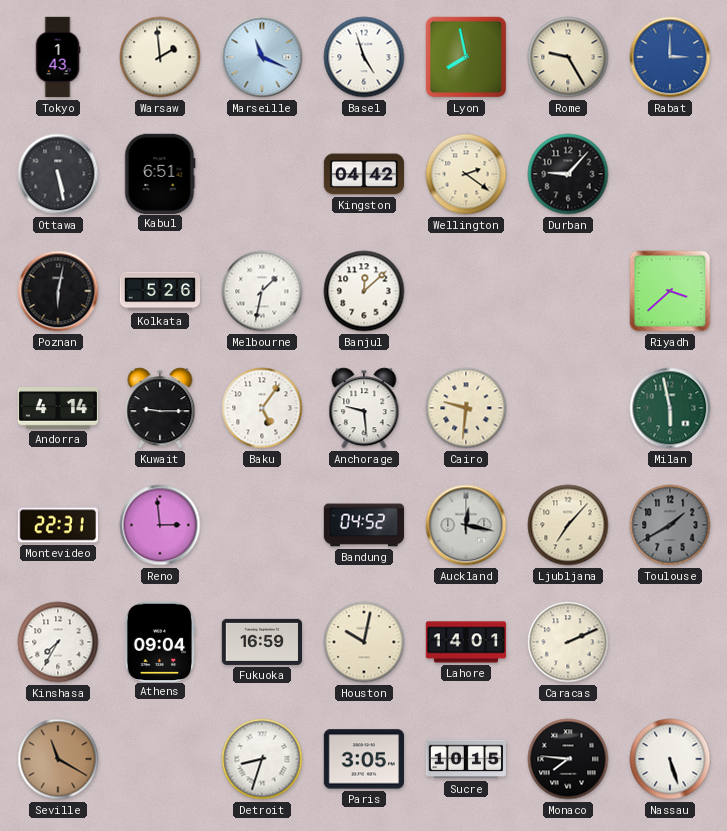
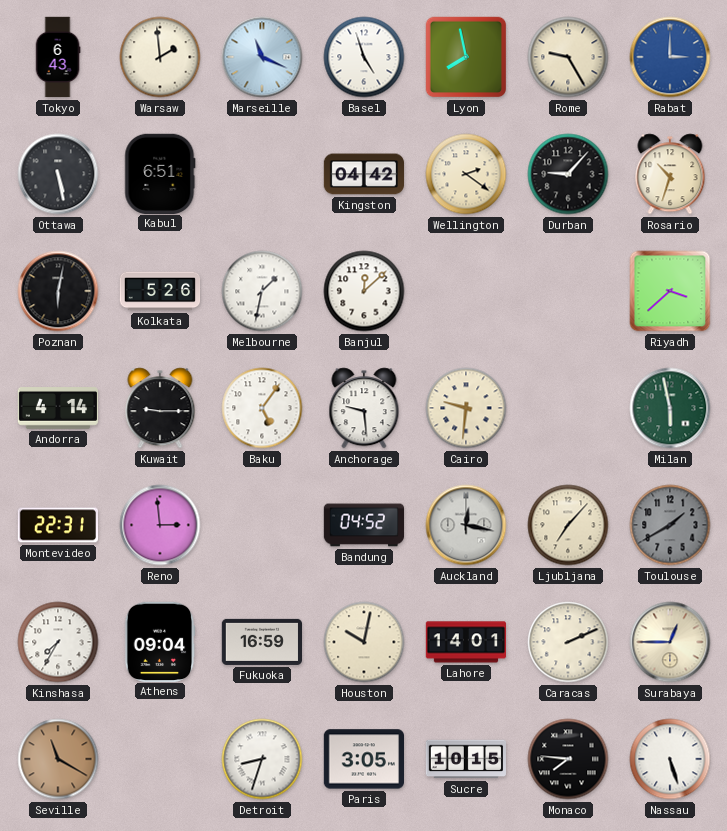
Tokyo: 1:43 -> 6:43 (58, 57)
Rosario: none -> 10:33 (670, 174)
Surabaya: none -> 12:45 (670, 642)
